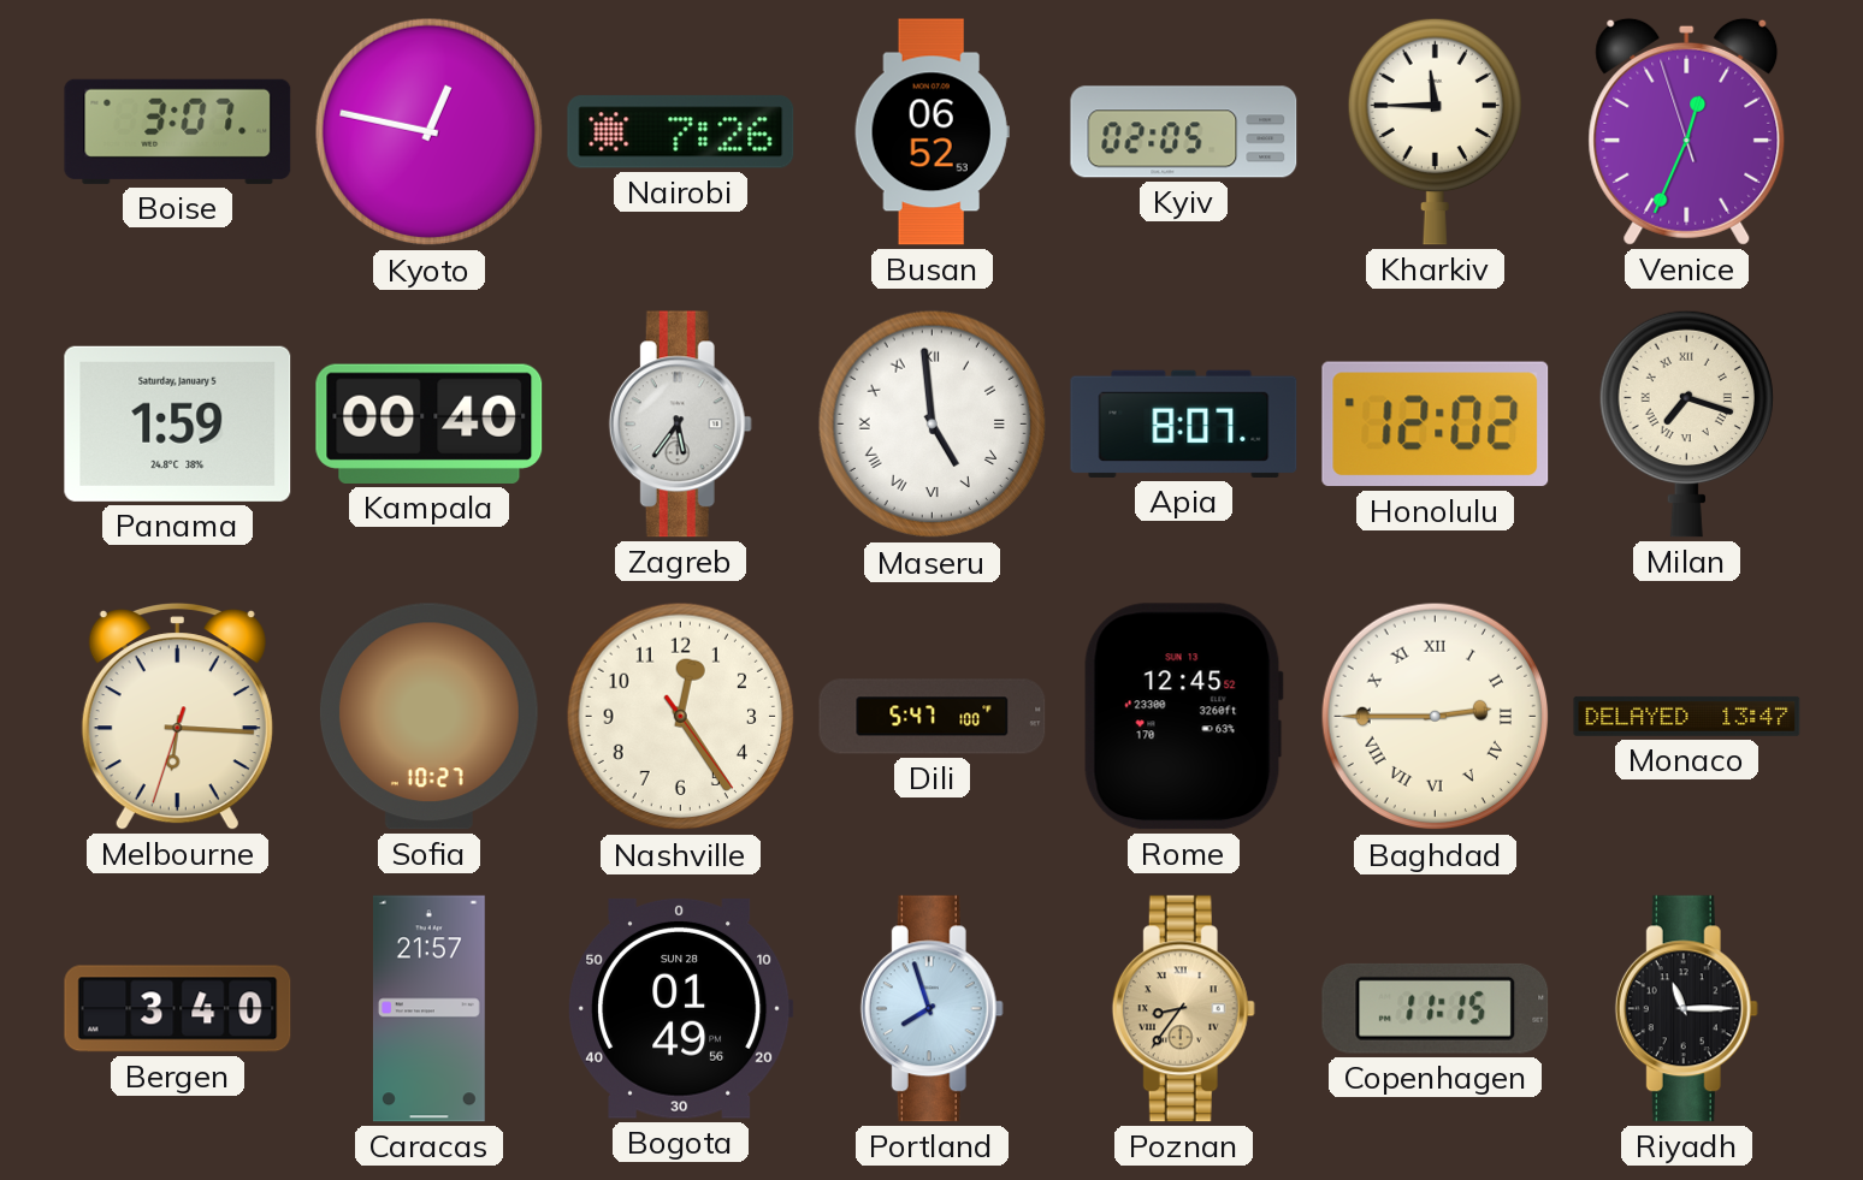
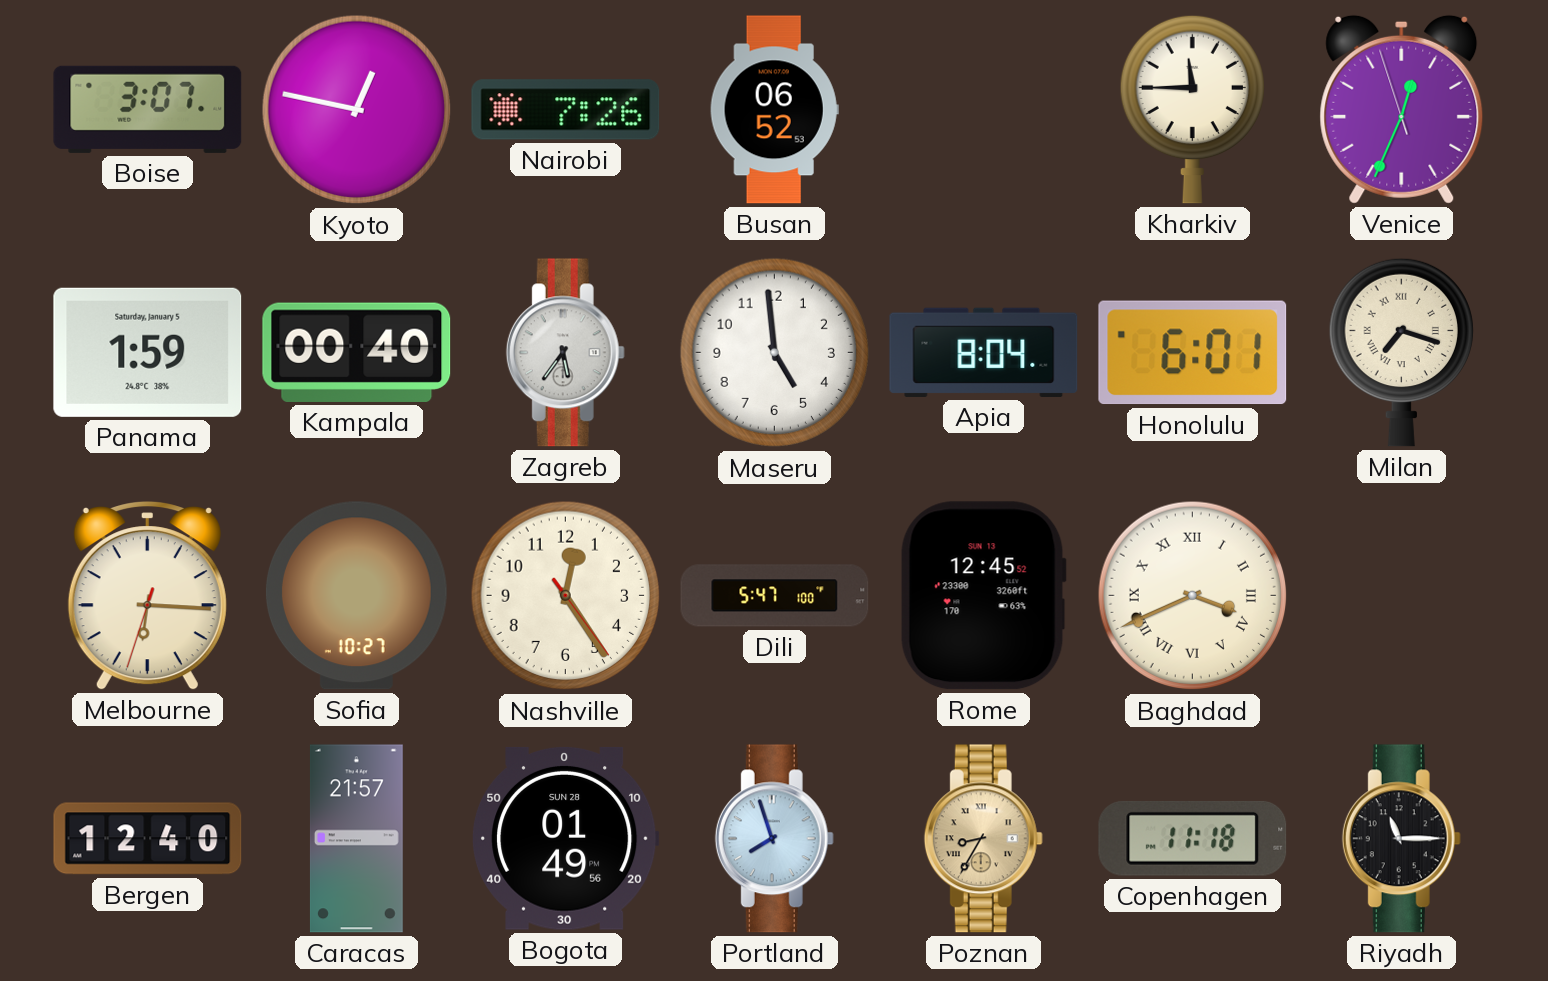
Kyiv: 02:05 -> none (1184, 132)
Maseru numerals: Roman -> Arabic (775, 353)
Apia: 8:07 -> 8:04 (984, 352)
Honolulu: 12:02 -> 6:01 (1193, 353)
Baghdad: 2:45 -> 3:41 (1193, 596)
Monaco: 13:47 -> none (1687, 716)
Bergen: 3:40 -> 12:40 (148, 839)
Poznan: 8:36 -> 8:35 (983, 839)
Copenhagen: 11:15 -> 11:18 (1193, 838)
